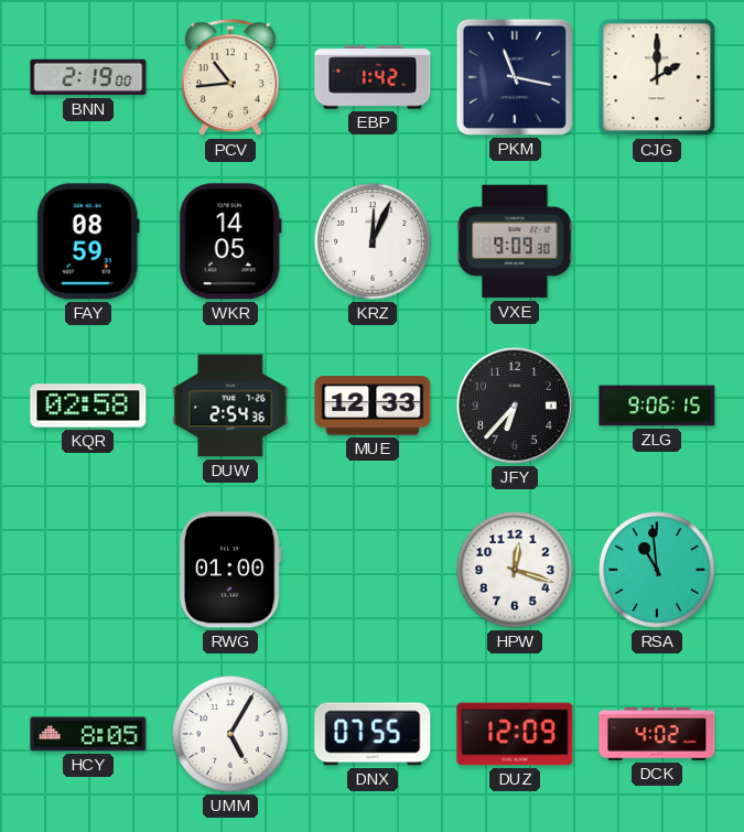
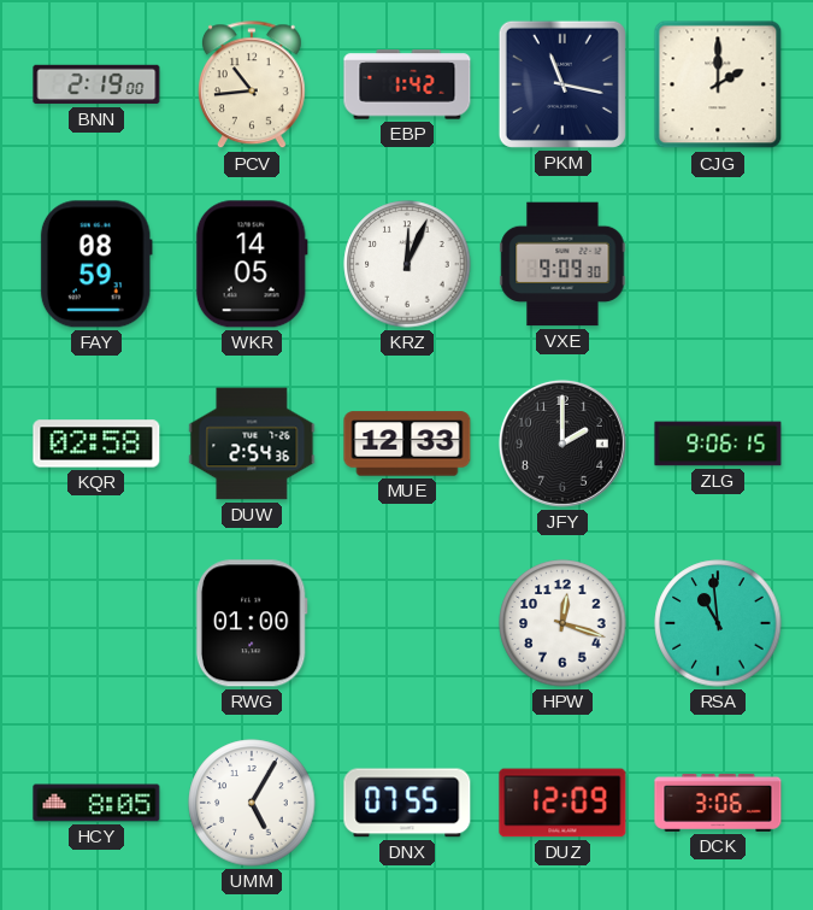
JFY: 6:37 -> 2:00 (562, 444)
DCK: 4:02 -> 3:06 (718, 803)
